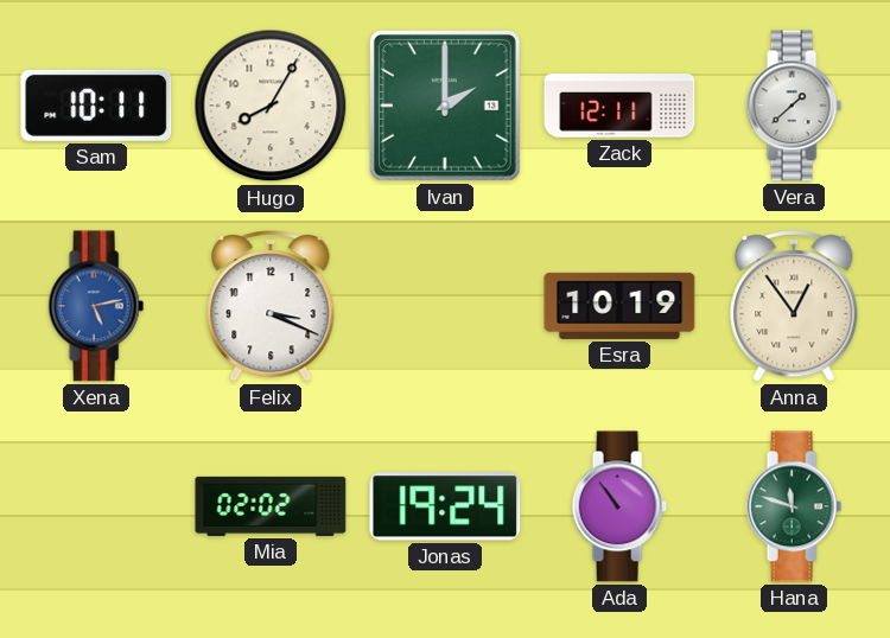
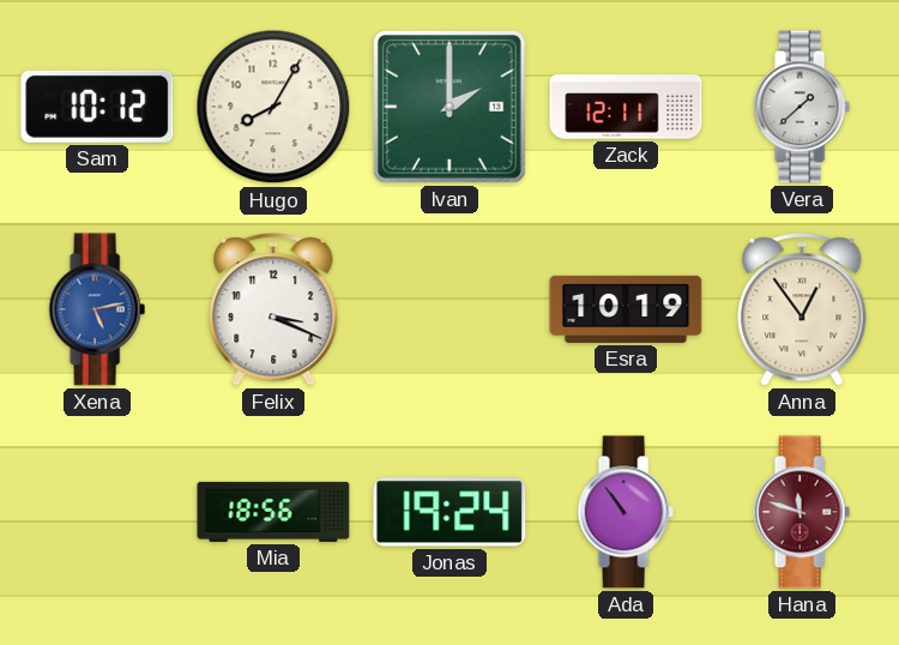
Sam: 10:11 -> 10:12 (97, 107)
Mia: 02:02 -> 18:56 (273, 512)
Hana dial: green -> burgundy (802, 512)
